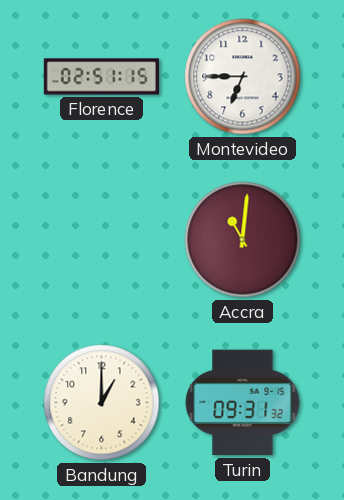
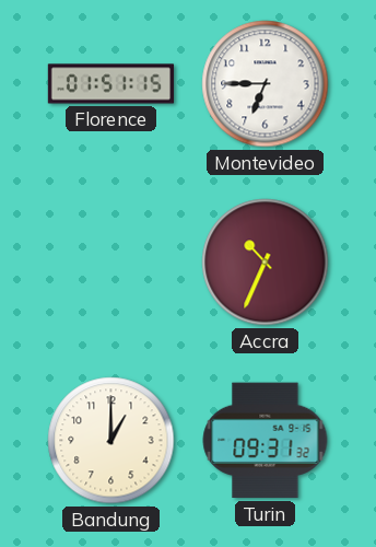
Florence: 02:51 -> 01:51 (111, 84)
Accra: 11:01 -> 10:34 (266, 263)
